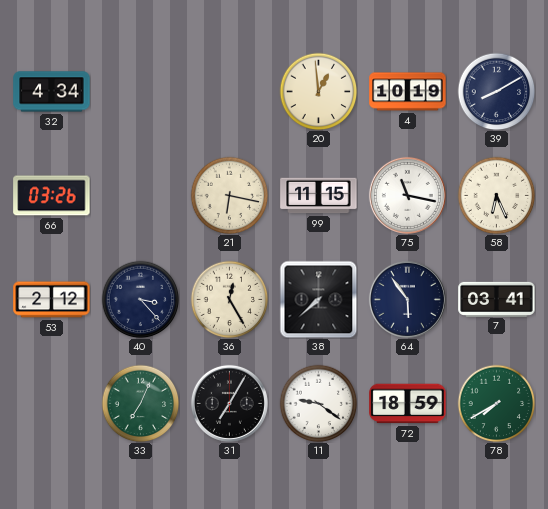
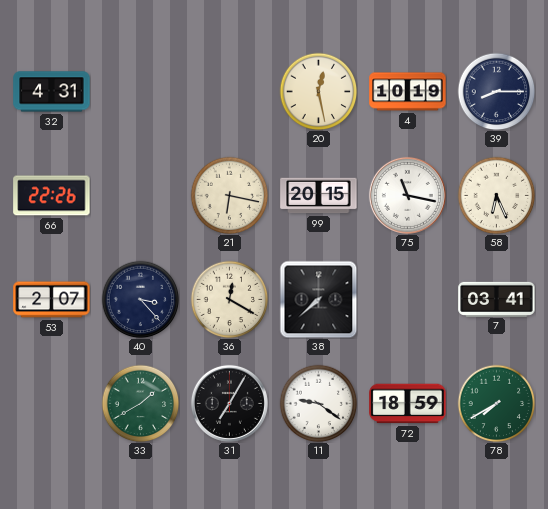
32: 4:34 -> 4:31 (52, 92)
20: 12:59 -> 12:28 (318, 91)
39: 8:10 -> 8:15 (496, 91)
66: 03:26 -> 22:26 (52, 196)
99: 11:15 -> 20:15 (319, 196)
53: 2:12 -> 2:07 (52, 300)
36: 12:25 -> 12:20 (229, 299)
64: 5:54 -> none (407, 299)
33: 7:04 -> 1:40 (140, 403)
